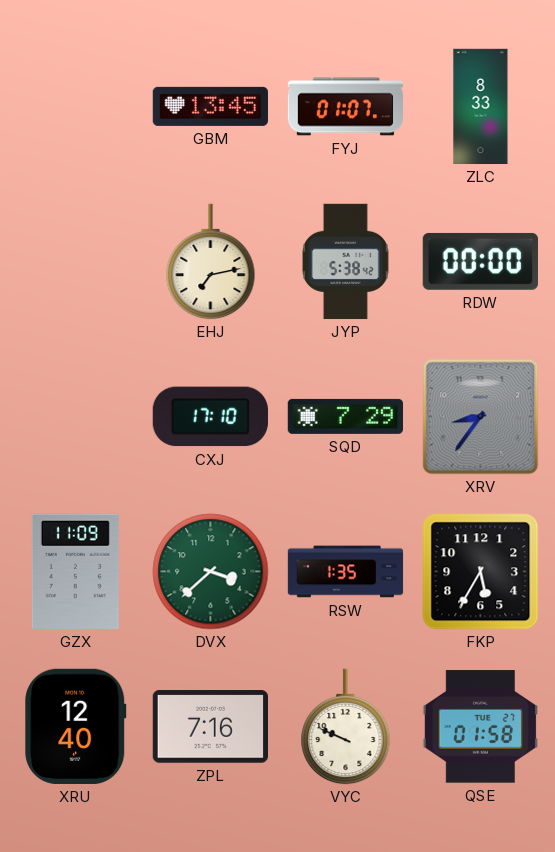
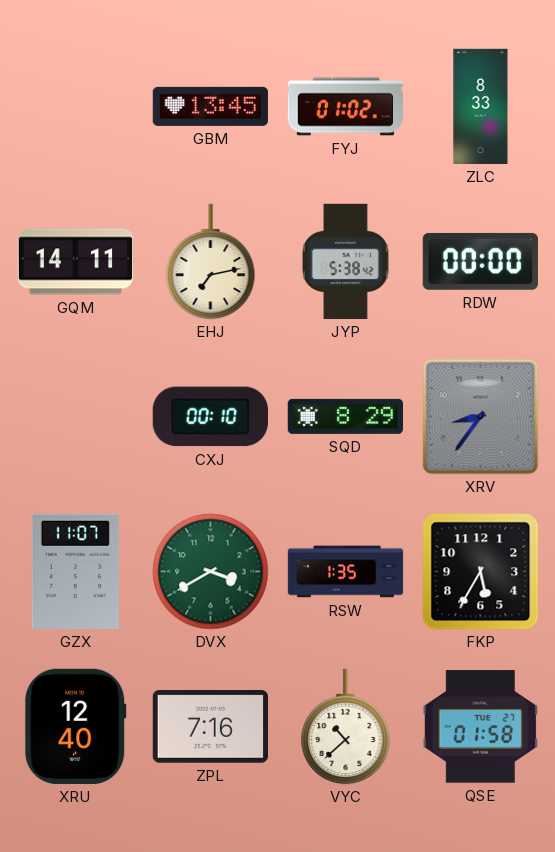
FYJ: 01:07 -> 01:02 (345, 107)
GQM: none -> 14:11 (75, 262)
CXJ: 17:10 -> 00:10 (210, 417)
SQD: 7:29 -> 8:29 (345, 416)
GZX: 11:09 -> 11:07 (75, 571)
DVX: 3:38 -> 3:40 (211, 572)
VYC: 9:49 -> 10:38 (346, 727)
